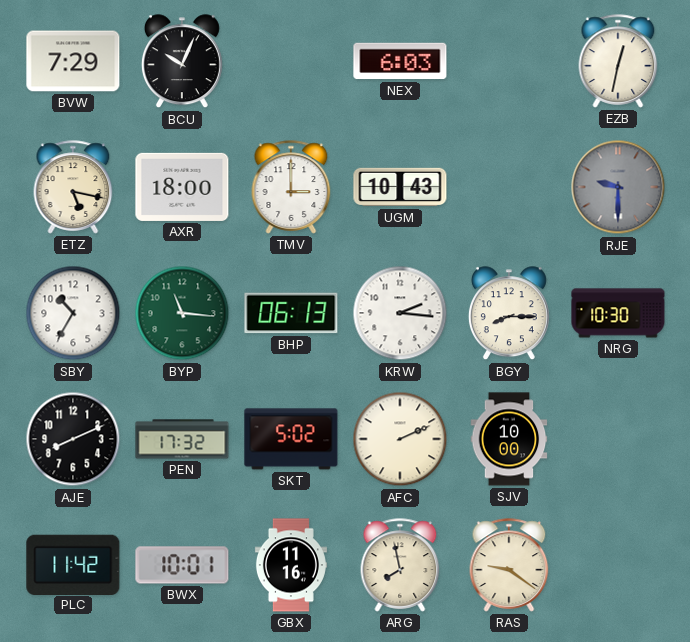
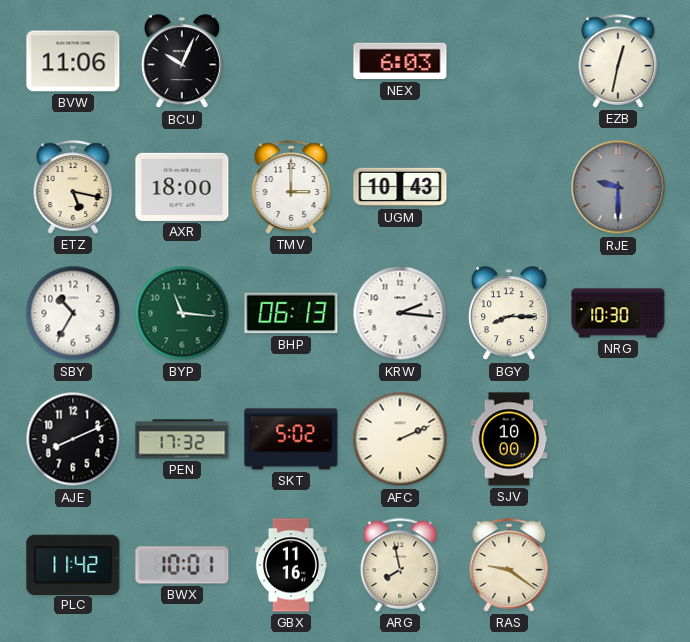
BVW: 7:29 -> 11:06 (73, 61)
